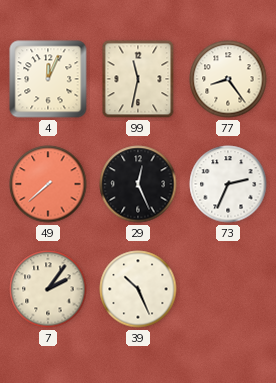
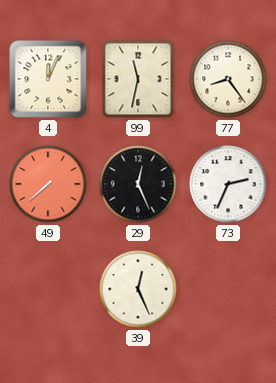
7: 2:06 -> none (48, 289)
39: 10:26 -> 12:26 (138, 289)
